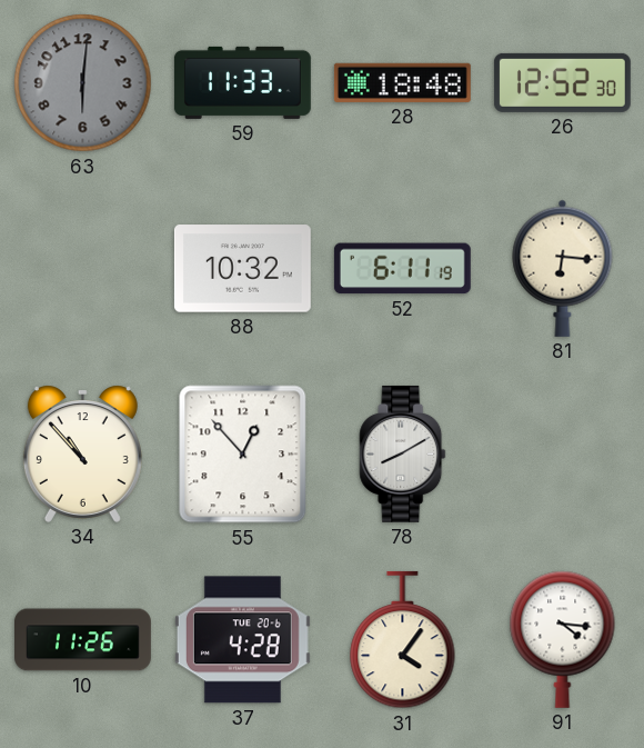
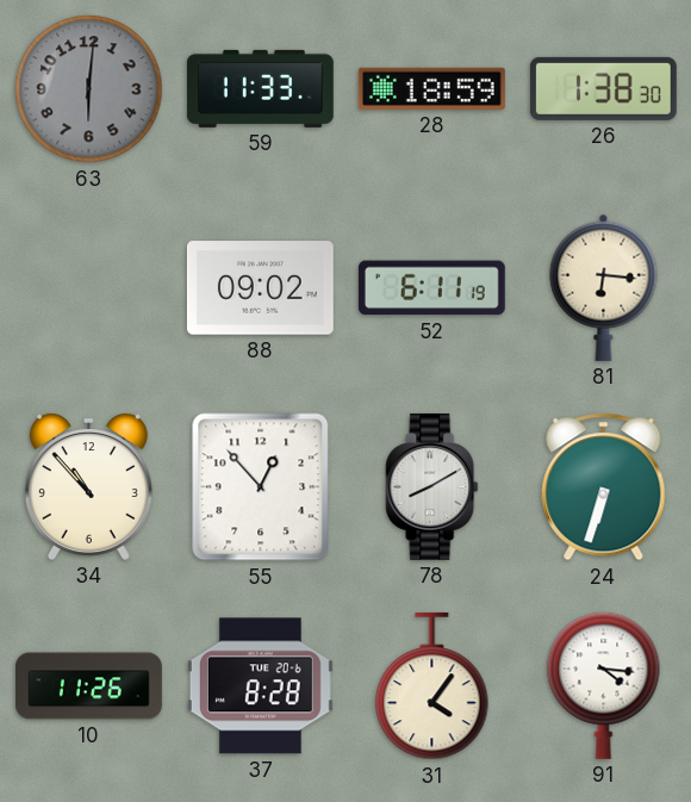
28: 18:48 -> 18:59 (431, 88)
26: 12:52 -> 1:38 (603, 88)
88: 10:32 -> 09:02 (260, 288)
24: none -> 6:33 (604, 487)
37: 4:28 -> 8:28 (260, 686)
